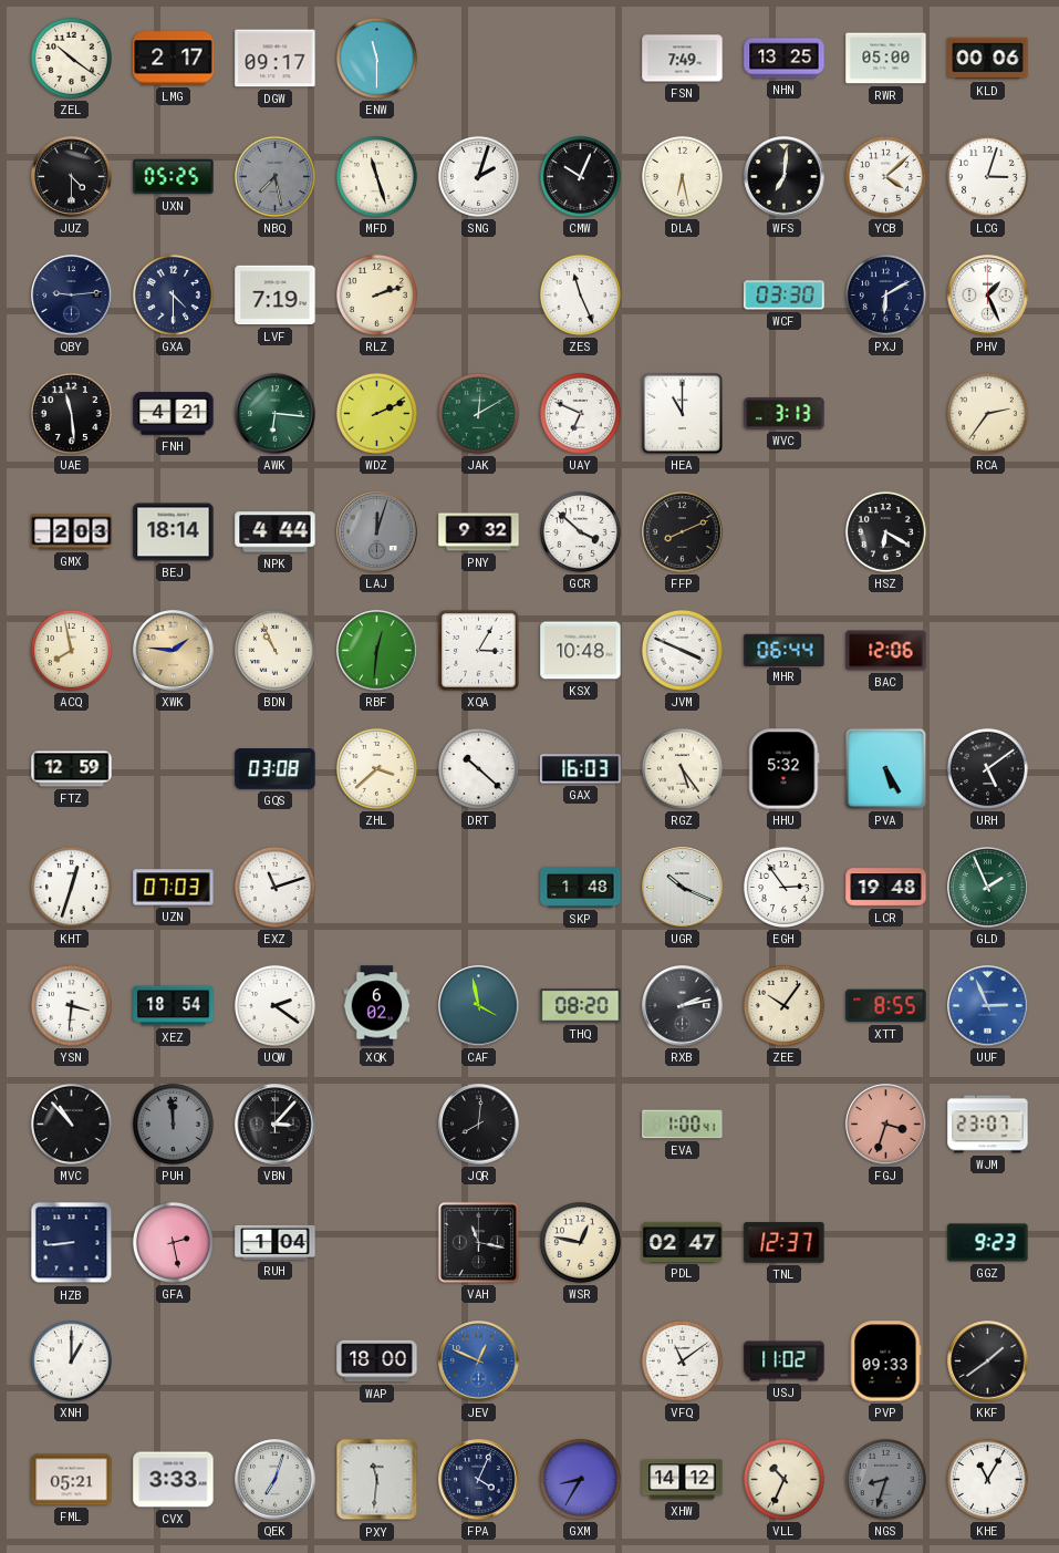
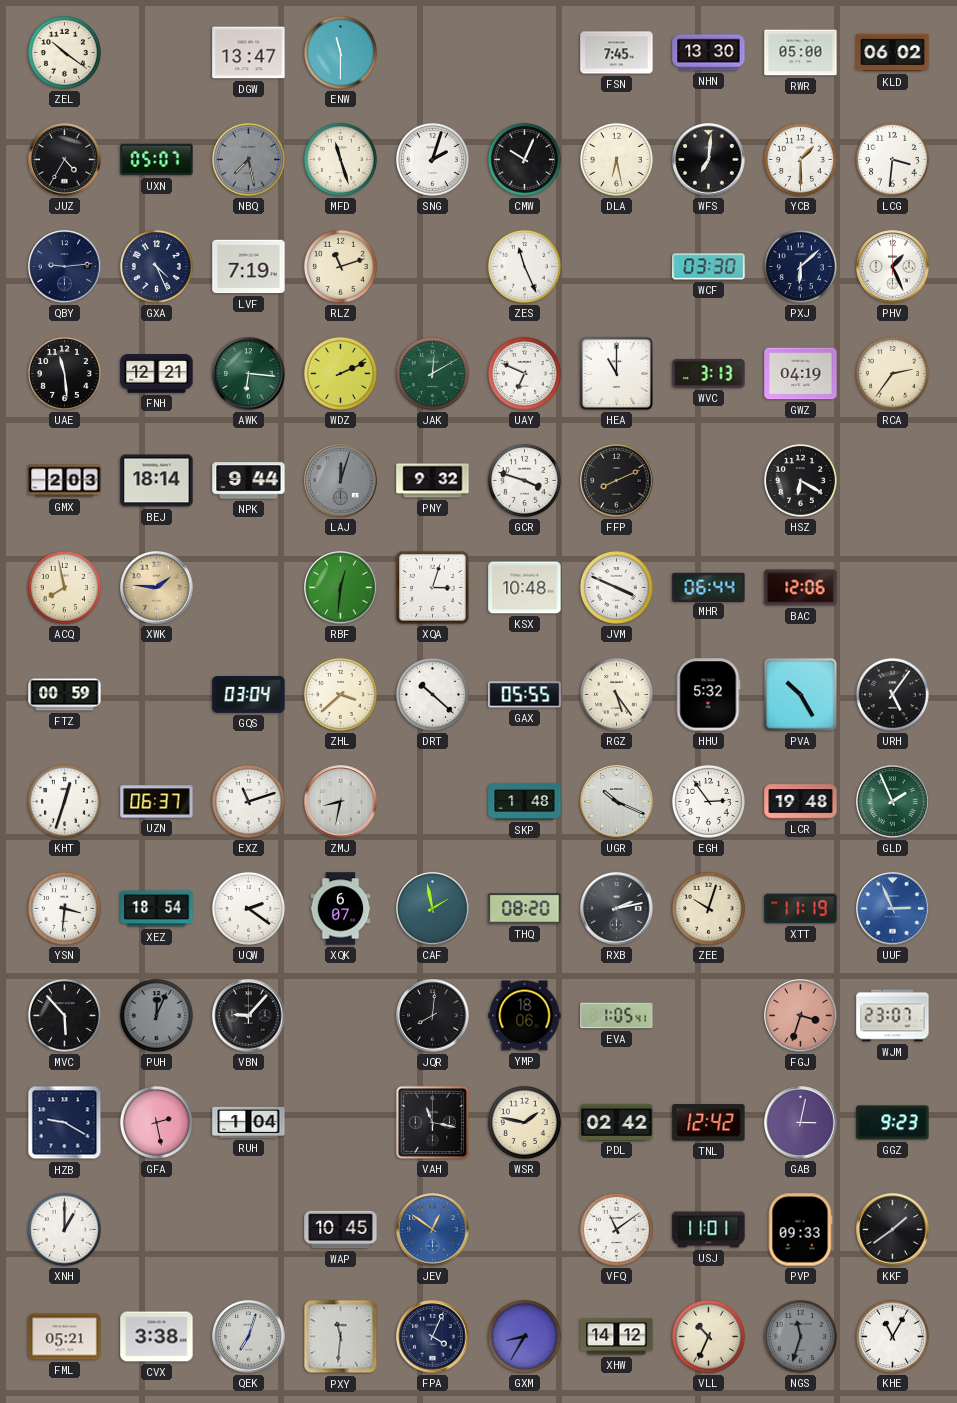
LMG: 2:17 -> none (174, 59)
DGW: 09:17 -> 13:47 (249, 53)
FSN: 7:49 -> 7:45 (617, 53)
NHN: 13:25 -> 13:30 (709, 53)
KLD: 00:06 -> 06:02 (893, 53)
JUZ: 4:30 -> 4:35 (65, 160)
UXN: 05:25 -> 05:07 (157, 160)
YCB: 4:08 -> 1:30 (800, 159)
LCG: 3:03 -> 3:31 (892, 159)
GXA: 4:30 -> 4:26 (156, 266)
RLZ: 2:12 -> 11:12 (340, 266)
PXJ: 6:10 -> 6:08 (800, 266)
FNH: 4:21 -> 12:21 (157, 374)
GWZ: none -> 04:19 (801, 374)
NPK: 4:44 -> 9:44 (249, 481)
GCR: 3:52 -> 3:48 (524, 480)
BDN: 10:56 -> none (274, 650)
XQA: 3:05 -> 3:03 (433, 588)
FTZ: 12:59 -> 00:59 (65, 695)
GQS: 03:08 -> 03:04 (249, 695)
GAX: 16:03 -> 05:55 (525, 695)
PVA: 5:25 -> 10:25 (800, 694)
URH: 5:09 -> 5:06 (892, 694)
UZN: 07:03 -> 06:37 (157, 802)
ZMJ: none -> 8:32 (341, 802)
XQK: 6:02 -> 6:07 (341, 909)
CAF: 3:58 -> 1:58 (433, 909)
ZEE: 10:06 -> 10:03 (708, 908)
XTT: 8:55 -> 11:19 (801, 909)
MVC: 10:53 -> 5:53 (64, 1015)
PUH: 11:59 -> 12:04 (156, 1015)
VBN: 3:07 -> 9:07 (249, 1016)
YMP: none -> 18:06 (525, 1016)
EVA: 1:00 -> 1:05 (617, 1016)
HZB: 8:44 -> 9:20 (65, 1123)
WSR: 12:47 -> 1:47 (524, 1122)
PDL: 02:47 -> 02:42 (617, 1122)
TNL: 12:37 -> 12:42 (709, 1123)
GAB: none -> 3:02 (801, 1123)
WAP: 18:00 -> 10:45 (341, 1230)
JEV: 12:49 -> 12:51 (433, 1230)
USJ: 11:02 -> 11:01 (709, 1230)
CVX: 3:33 -> 3:38 (157, 1337)
NGS: 8:33 -> 11:33 (800, 1336)
